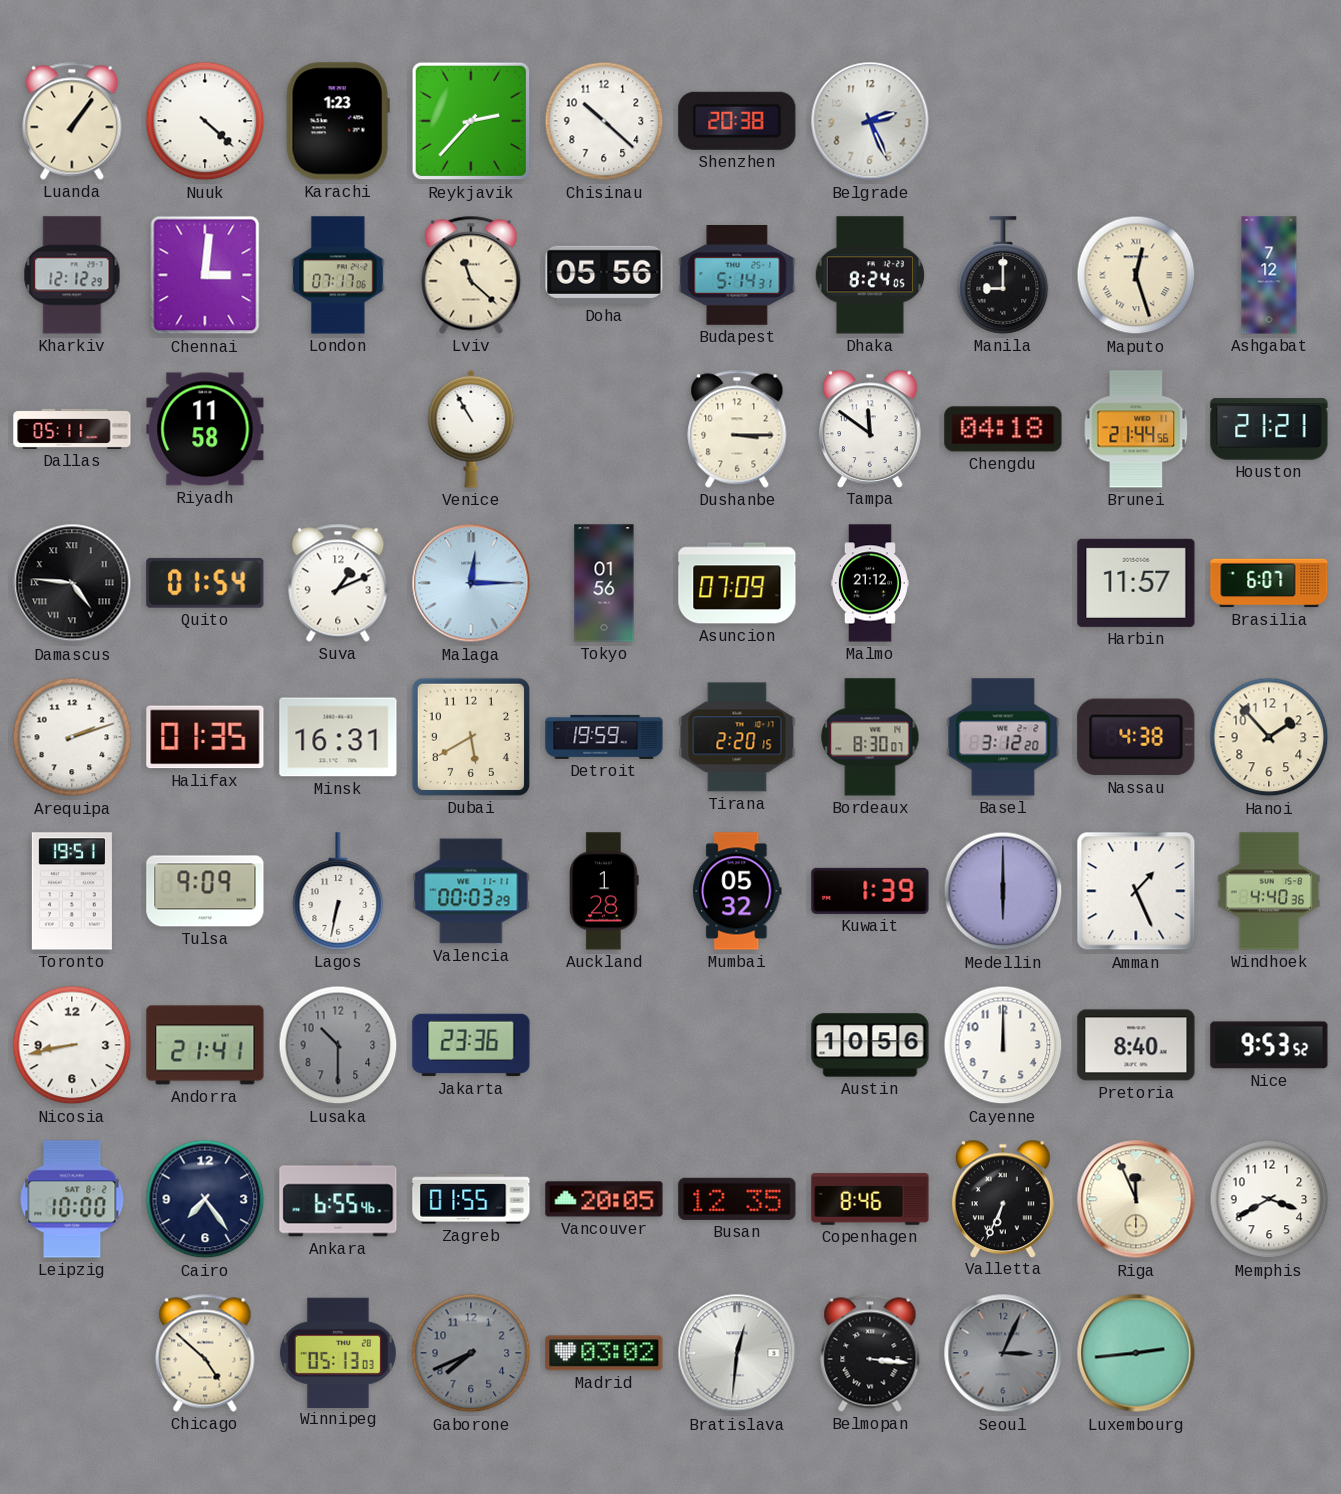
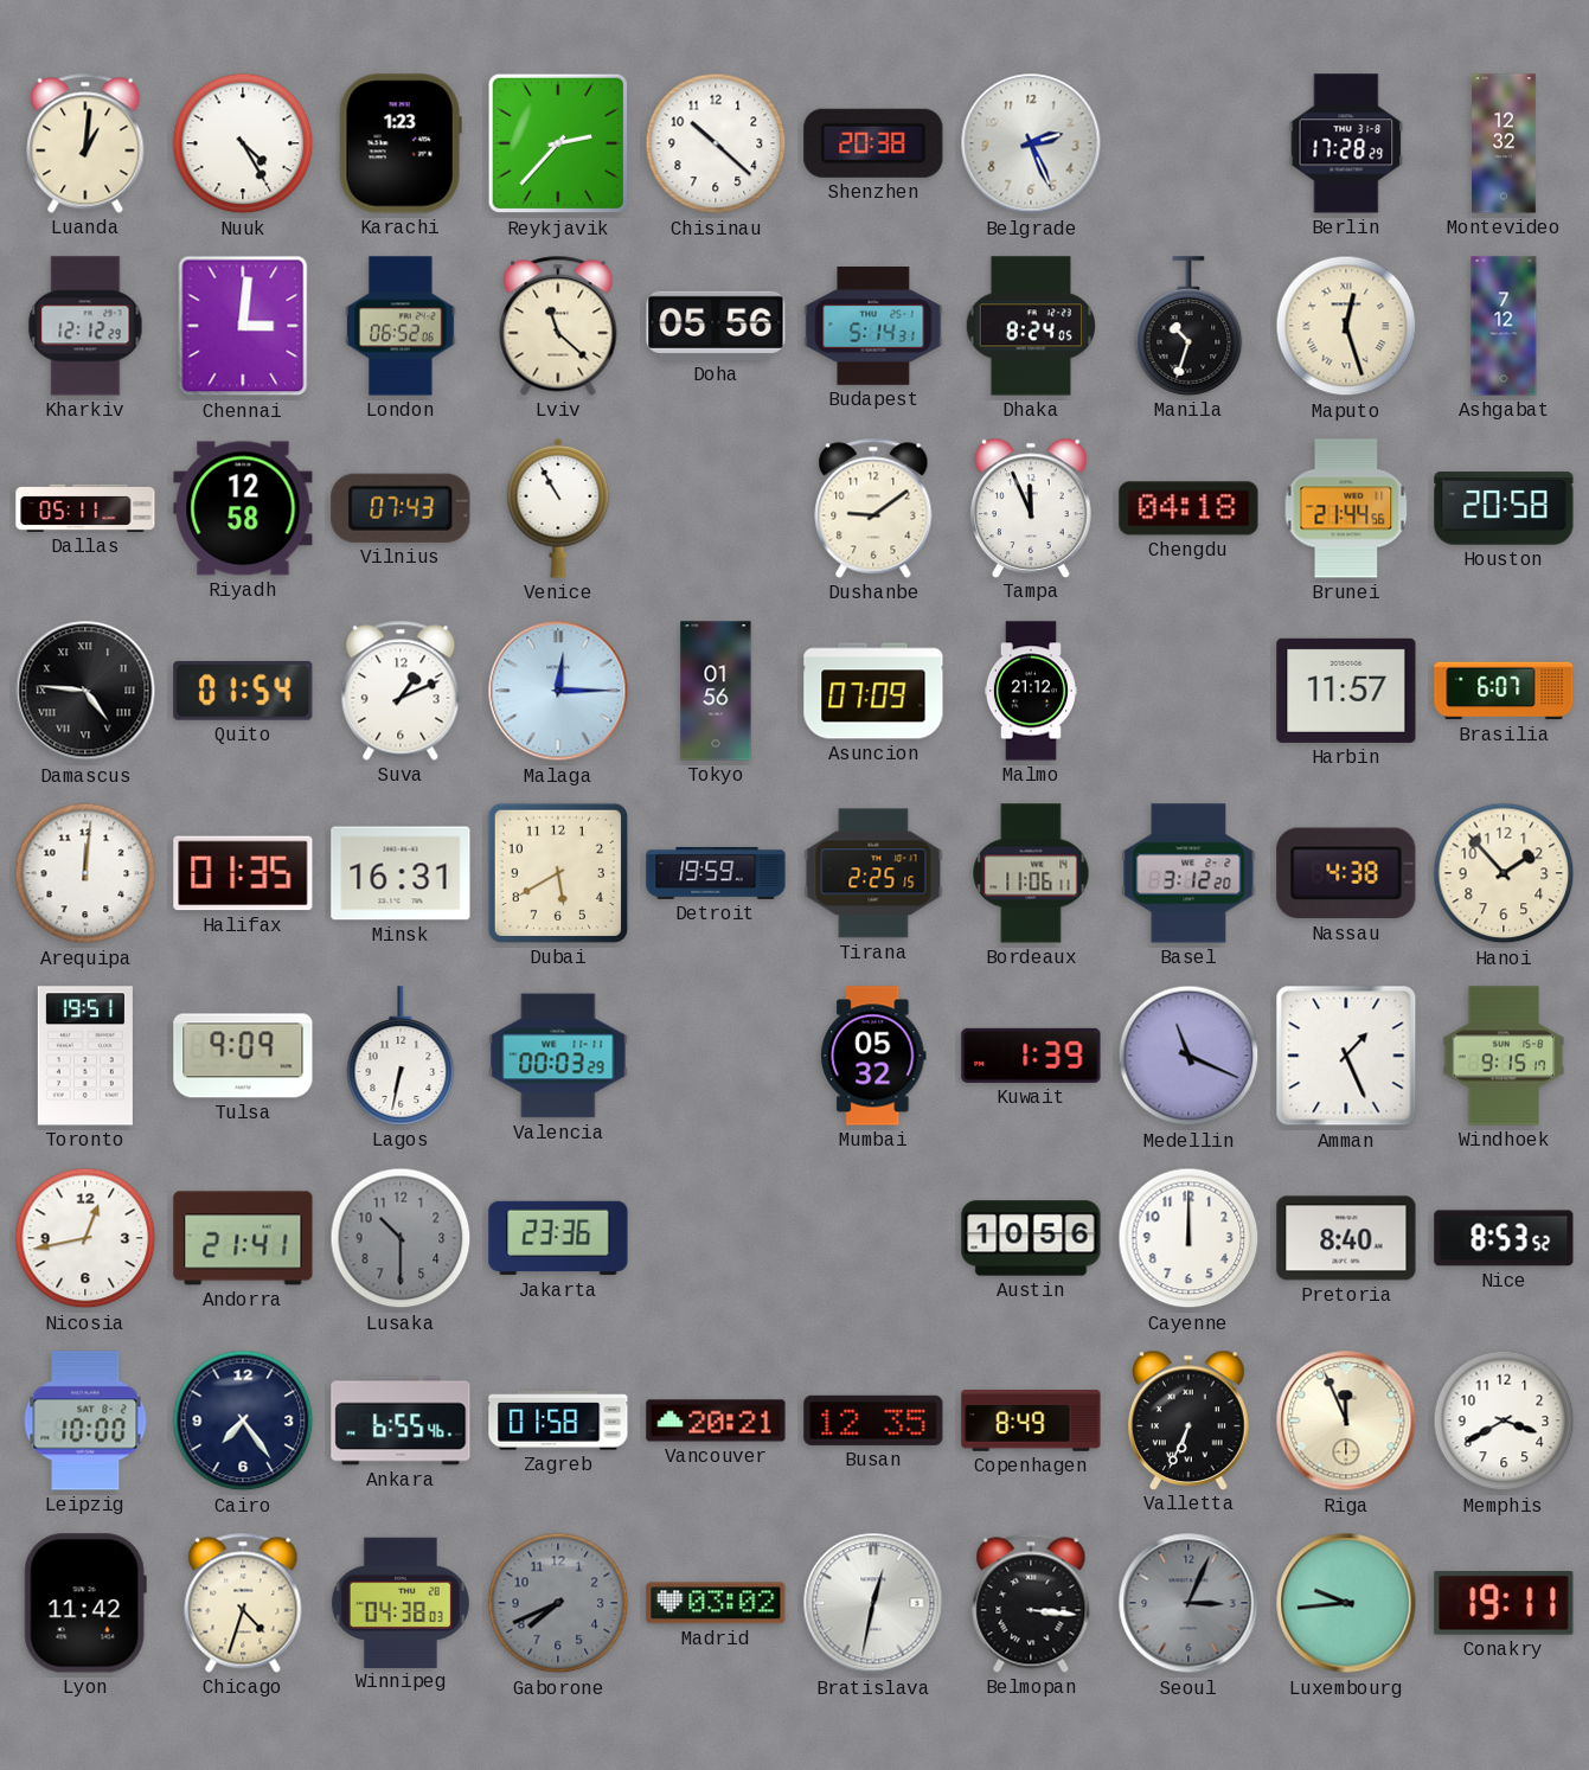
Luanda: 1:06 -> 1:01 (85, 143)
Nuuk: 4:22 -> 4:25 (243, 143)
Berlin: none -> 17:28 (1346, 143)
Montevideo: none -> 12:32 (1504, 143)
London: 07:17 -> 06:52 (401, 326)
Manila: 9:00 -> 10:33 (1188, 326)
Riyadh: 11:58 -> 12:58 (243, 508)
Vilnius: none -> 07:43 (401, 508)
Dushanbe: 3:15 -> 9:09 (873, 508)
Tampa: 11:51 -> 11:56 (1032, 507)
Houston: 21:21 -> 20:58 (1504, 508)
Arequipa: 2:12 -> 12:01 (85, 873)
Tirana: 2:20 -> 2:25 (873, 873)
Bordeaux: 8:30 -> 11:06 (1031, 873)
Auckland: 1:28 -> none (604, 891)
Medellin: 6:00 -> 11:19 (1188, 1056)
Windhoek: 4:40 -> 9:15 (1504, 1056)
Nicosia: 8:43 -> 12:43 (85, 1238)
Nice: 9:53 -> 8:53 (1504, 1238)
Zagreb: 01:55 -> 01:58 (558, 1421)
Vancouver: 20:05 -> 20:21 (716, 1421)
Copenhagen: 8:46 -> 8:49 (1031, 1421)
Lyon: none -> 11:42 (85, 1603)
Chicago: 4:52 -> 4:33 (243, 1603)
Winnipeg: 05:13 -> 04:38 (401, 1602)
Bratislava: 12:31 -> 12:32 (873, 1603)
Luxembourg: 2:44 -> 9:44 (1346, 1603)
Conakry: none -> 19:11 (1504, 1604)
